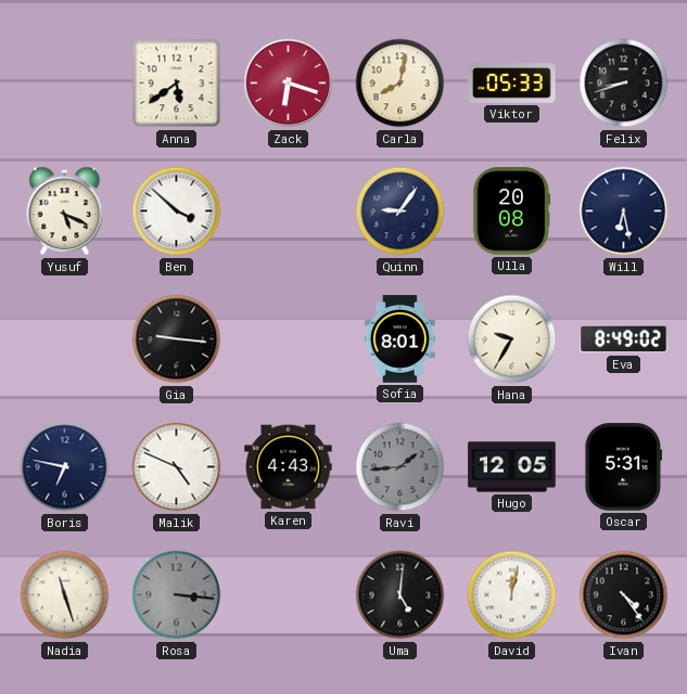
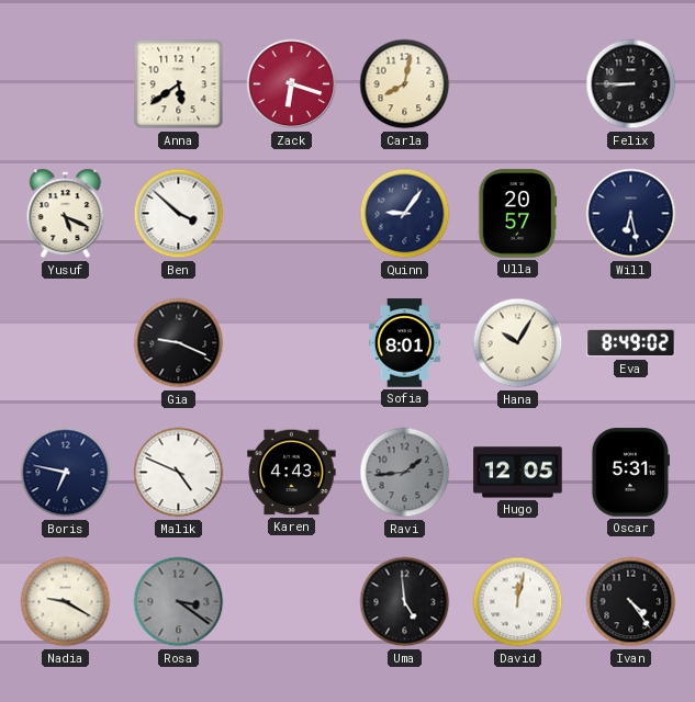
Viktor: 05:33 -> none (512, 83)
Felix: 8:42 -> 8:45 (631, 84)
Ulla: 20:08 -> 20:57 (518, 214)
Gia: 9:16 -> 9:19 (179, 343)
Hana: 9:35 -> 10:05 (518, 343)
Nadia: 11:27 -> 9:20 (66, 602)
Rosa: 3:16 -> 3:21 (179, 602)
Uma: 5:01 -> 4:59 (405, 602)
